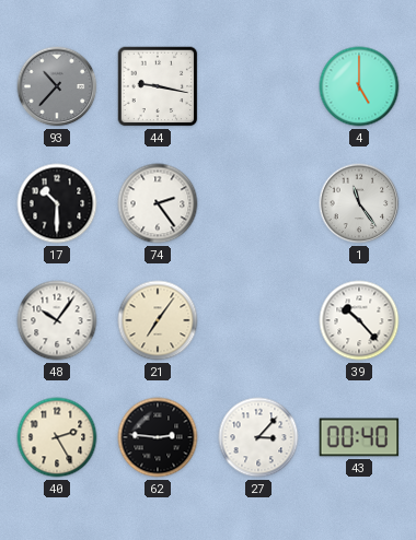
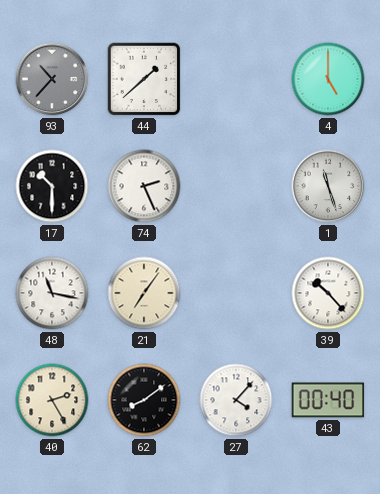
44: 9:17 -> 1:38 (144, 79)
74: 2:24 -> 2:26 (144, 186)
1: 11:24 -> 11:27 (328, 186)
48: 10:06 -> 11:17 (52, 293)
62: 2:46 -> 8:09 (144, 400)
27: 3:07 -> 4:07 (236, 400)
